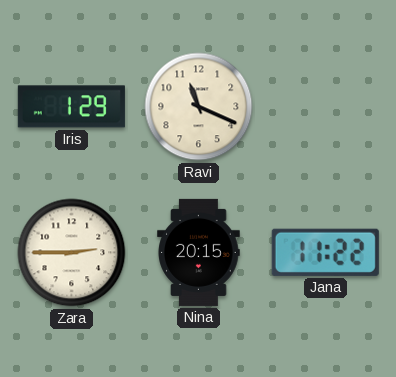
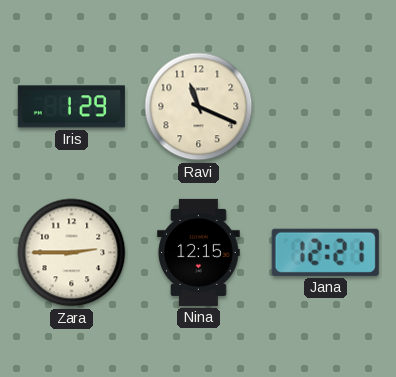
Nina: 20:15 -> 12:15 (199, 252)
Jana: 11:22 -> 12:21 (325, 252)
